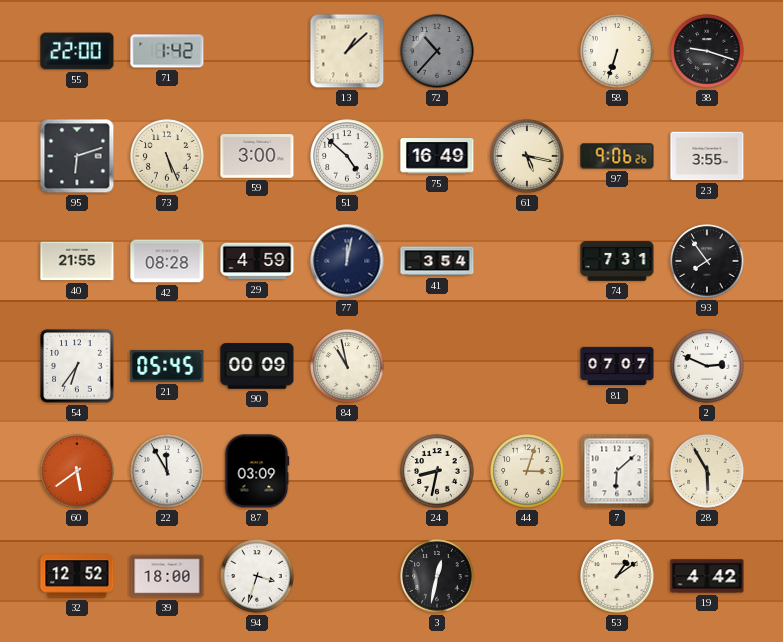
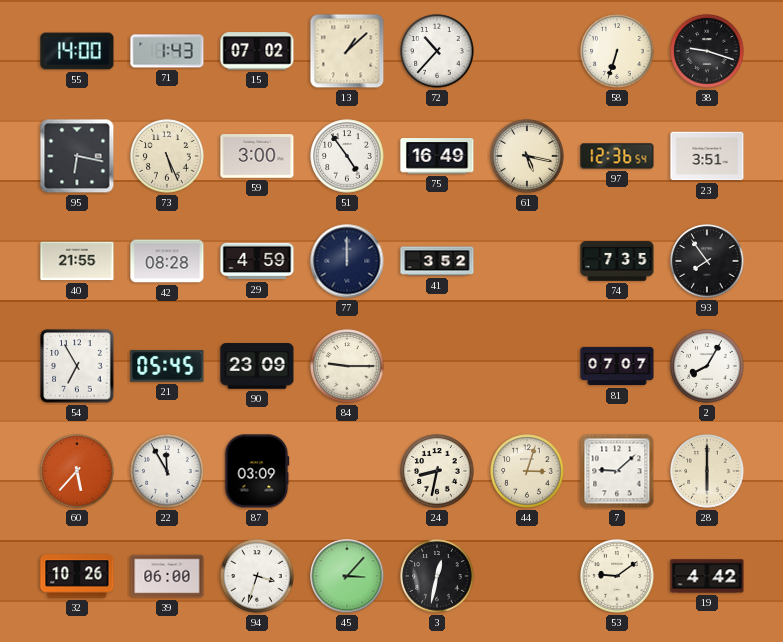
55: 22:00 -> 14:00 (77, 51)
71: 1:42 -> 1:43 (167, 51)
15: none -> 07:02 (257, 51)
72 dial: grey -> white (437, 51)
95: 6:12 -> 6:17 (77, 156)
51: 4:52 -> 4:54 (347, 156)
97: 9:06 -> 12:36 (617, 156)
23: 3:55 -> 3:51 (707, 156)
77: 12:02 -> 12:00 (347, 261)
41: 3:54 -> 3:52 (437, 261)
74: 7:31 -> 7:35 (617, 261)
54: 6:36 -> 6:55 (77, 366)
90: 00:09 -> 23:09 (257, 366)
84: 10:58 -> 9:15 (347, 366)
2: 2:49 -> 8:05 (707, 366)
60: 5:39 -> 5:37 (77, 471)
7: 6:08 -> 9:08 (617, 471)
28: 5:55 -> 6:00 (707, 471)
32: 12:52 -> 10:26 (77, 576)
39: 18:00 -> 06:00 (167, 576)
45: none -> 3:07 (347, 576)
53: 1:09 -> 9:09 (617, 576)
